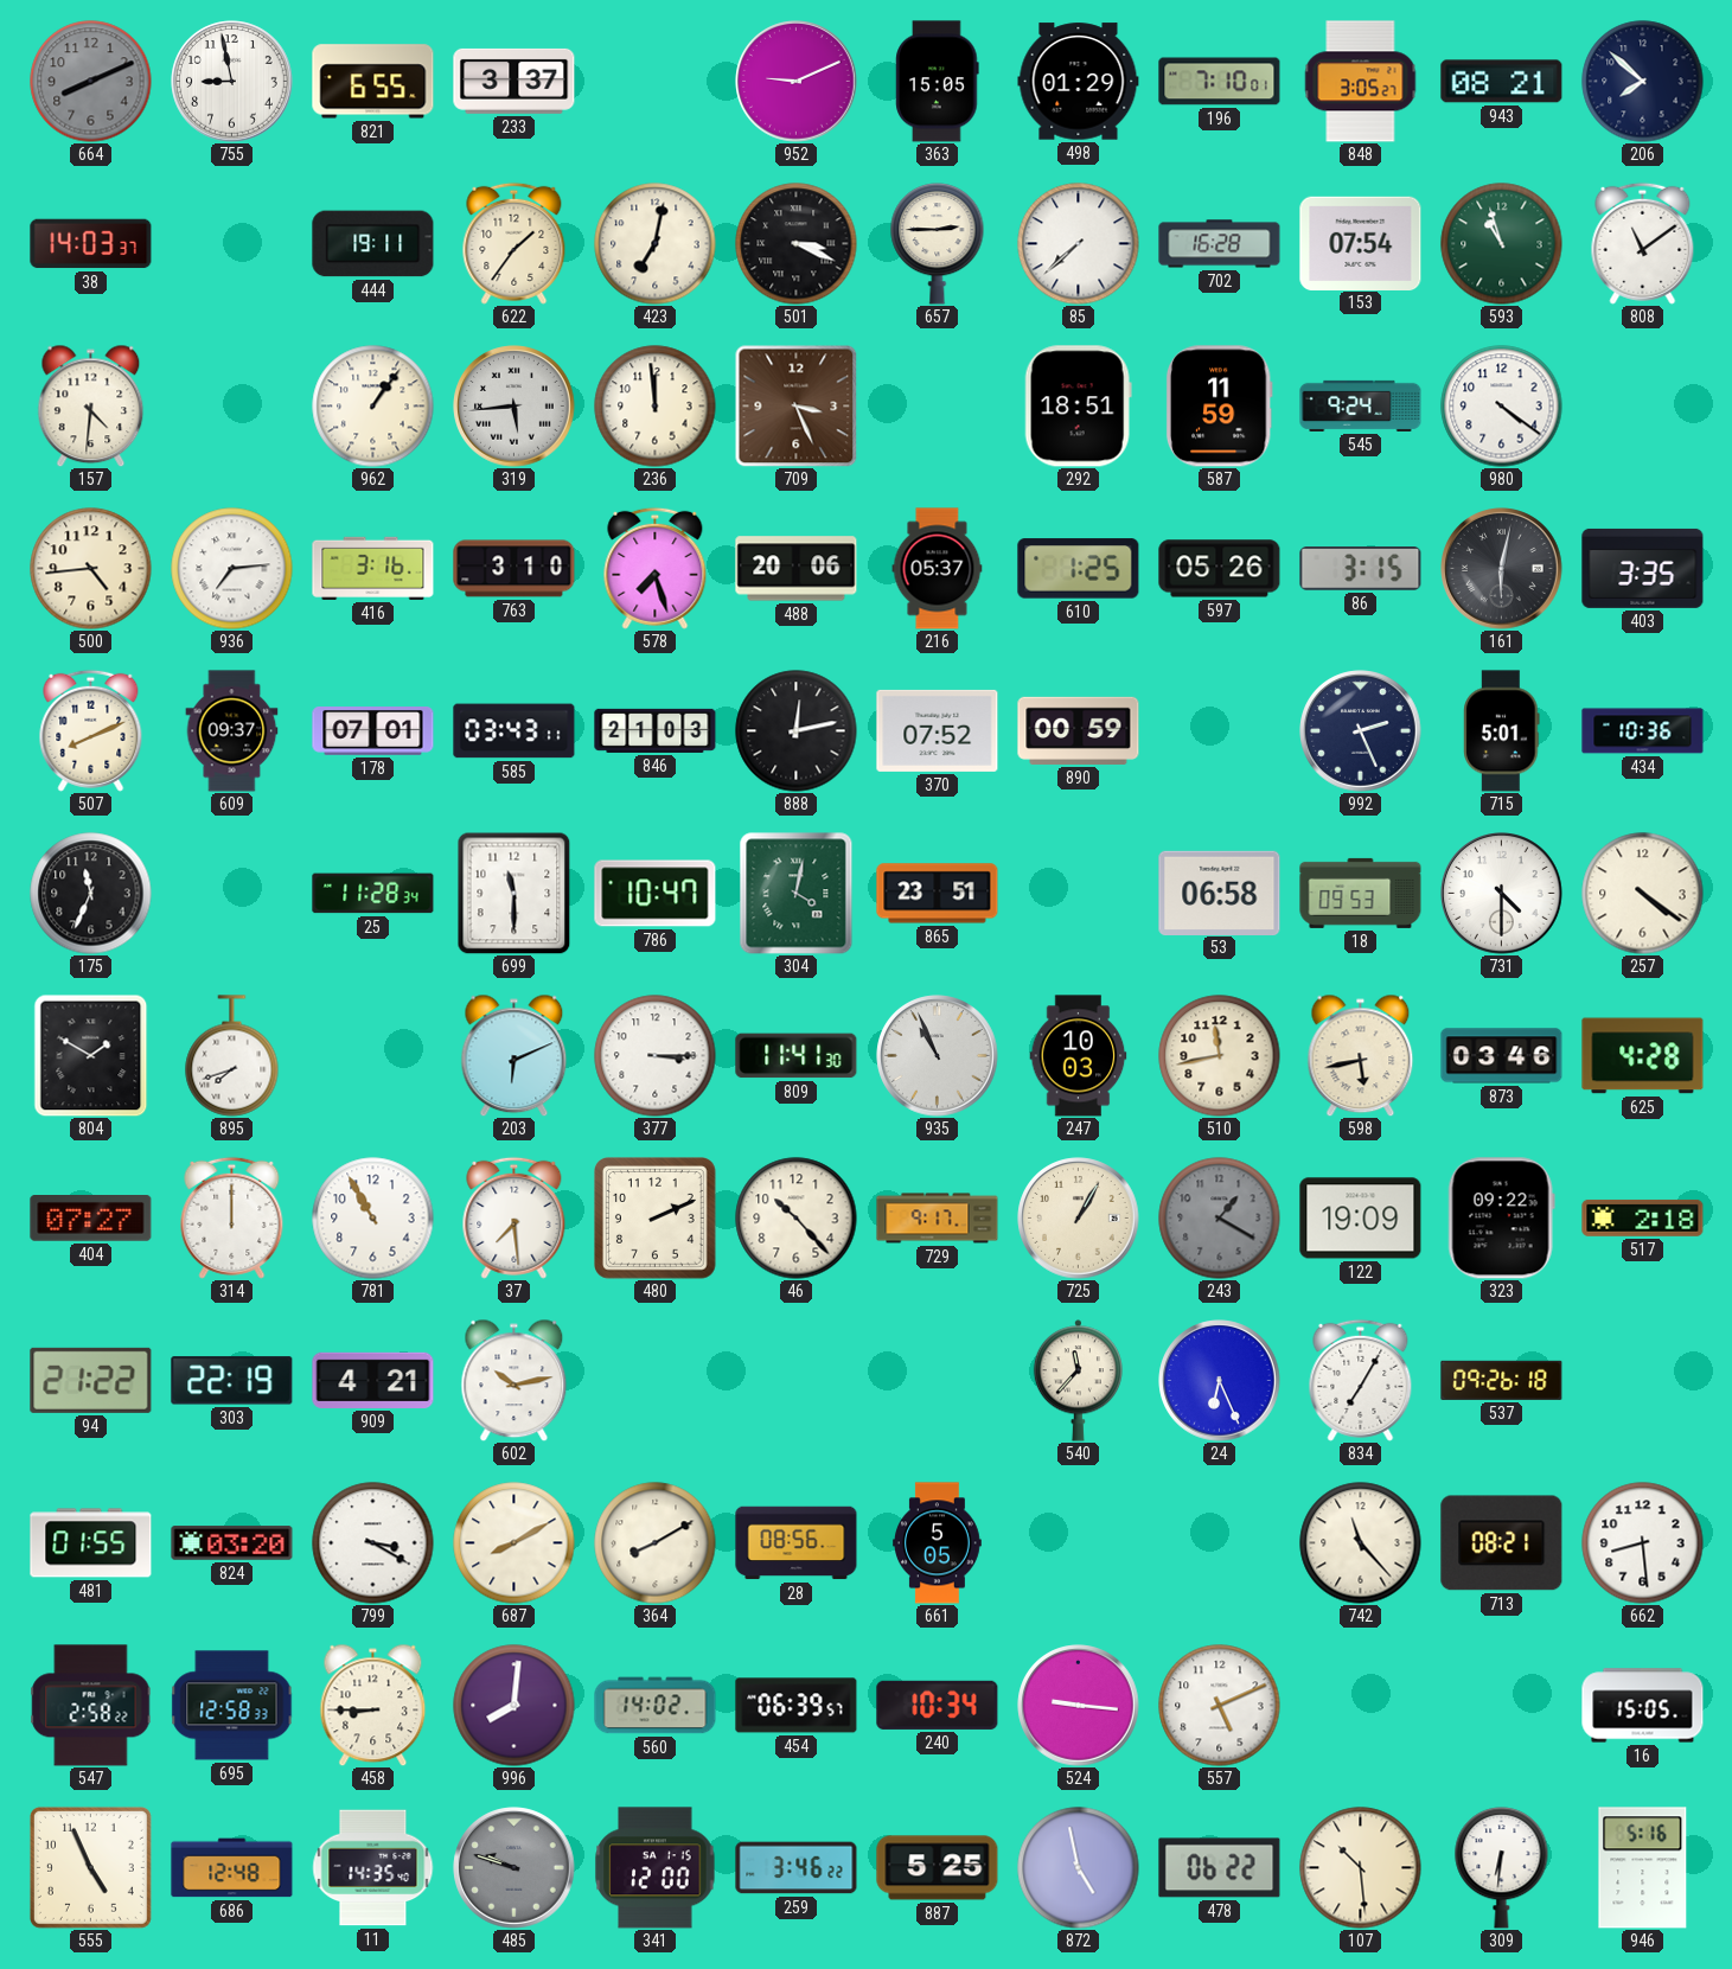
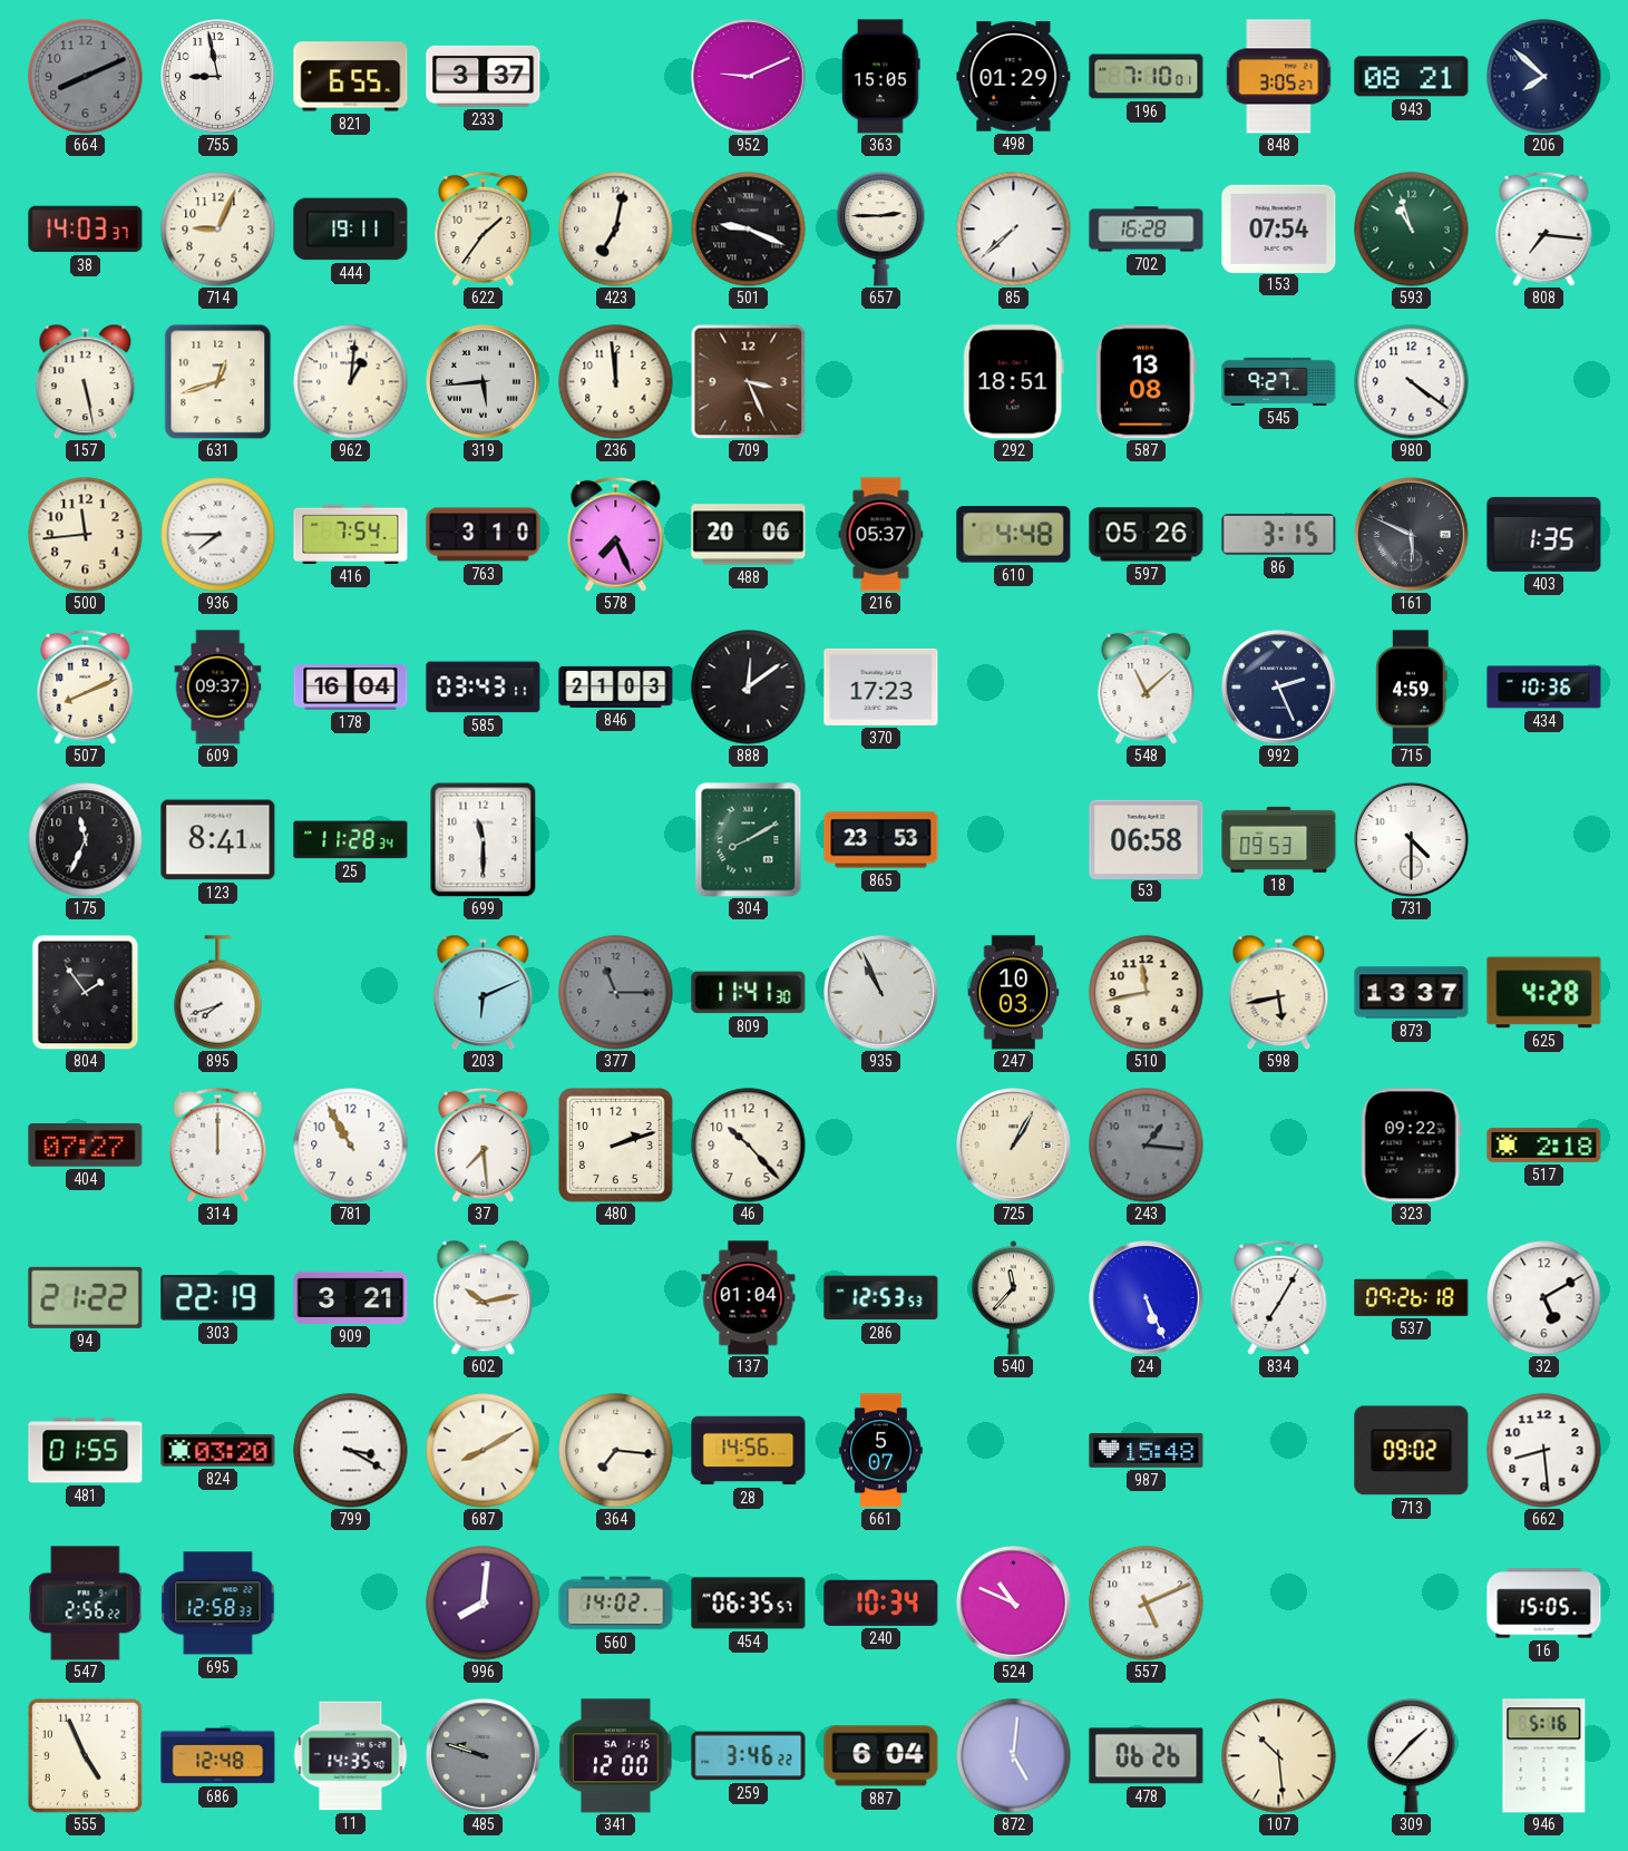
714: none -> 9:04 (218, 230)
501: 3:19 -> 9:19 (749, 230)
808: 11:09 -> 7:16 (1544, 228)
157: 4:31 -> 5:28 (86, 381)
631: none -> 12:42 (218, 381)
962: 1:06 -> 1:01 (351, 382)
587: 11:59 -> 13:08 (1146, 382)
545: 9:24 -> 9:27 (1279, 381)
500: 4:44 -> 11:44 (86, 535)
936: 7:14 -> 7:45 (218, 535)
416: 3:16 -> 7:54 (351, 534)
578: 7:27 -> 7:26 (616, 534)
610: 1:25 -> 4:48 (1014, 535)
161: 6:02 -> 5:49 (1412, 535)
403: 3:35 -> 1:35 (1544, 534)
178: 07:01 -> 16:04 (351, 688)
888: 12:13 -> 12:09 (749, 688)
370: 07:52 -> 17:23 (881, 686)
890: 00:59 -> none (1079, 730)
548: none -> 11:08 (1147, 686)
715: 5:01 -> 4:59 (1412, 688)
123: none -> 8:41 (218, 840)
786: 10:47 -> none (656, 894)
304: 4:02 -> 8:10 (749, 840)
865: 23:51 -> 23:53 (881, 840)
257: 4:21 -> none (1643, 894)
804: 1:50 -> 1:54 (86, 992)
377: 3:15 -> 11:15 (616, 993)
377 dial: white -> grey (616, 993)
873: 03:46 -> 13:37 (1412, 993)
480: 2:11 -> 2:12 (616, 1146)
729: 9:17 -> none (938, 1219)
243: 1:20 -> 1:16 (1147, 1146)
122: 19:09 -> none (1361, 1219)
909: 4:21 -> 3:21 (351, 1297)
137: none -> 01:04 (749, 1298)
286: none -> 12:53 (881, 1298)
24: 6:26 -> 5:26 (1147, 1298)
32: none -> 5:10 (1544, 1298)
364: 8:10 -> 7:16 (616, 1451)
28: 08:56 -> 14:56 (749, 1451)
661: 5:05 -> 5:07 (881, 1451)
987: none -> 15:48 (1147, 1450)
742: 11:23 -> none (1361, 1543)
713: 08:21 -> 09:02 (1412, 1451)
547: 2:58 -> 2:56 (86, 1604)
458: 8:45 -> none (373, 1705)
454: 06:39 -> 06:35 (749, 1604)
524: 9:16 -> 10:49 (1014, 1604)
887: 5:25 -> 6:04 (881, 1756)
872: 4:58 -> 5:01 (1014, 1756)
478: 06:22 -> 06:26 (1147, 1756)
309: 6:31 -> 1:37 (1412, 1756)
